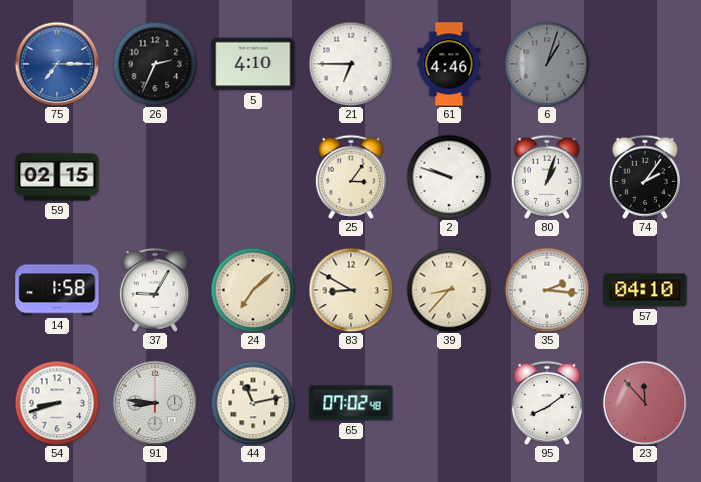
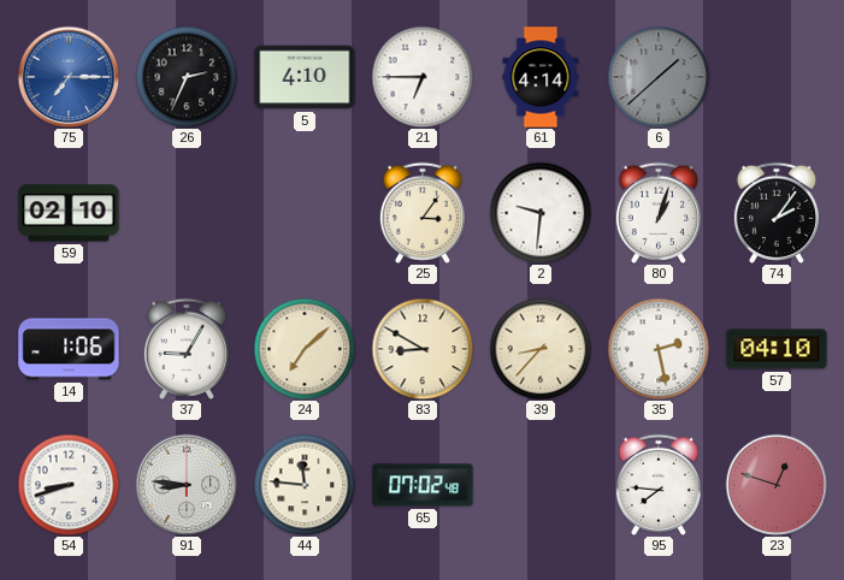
61: 4:46 -> 4:14 (541, 77)
6: 1:03 -> 1:38 (659, 77)
59: 02:15 -> 02:10 (69, 213)
2: 9:48 -> 9:31 (541, 213)
14: 1:58 -> 1:06 (69, 349)
35: 2:16 -> 2:28 (659, 349)
44: 11:13 -> 11:46 (305, 485)
95: 8:09 -> 7:46 (659, 485)
23: 11:53 -> 12:48 (777, 485)
